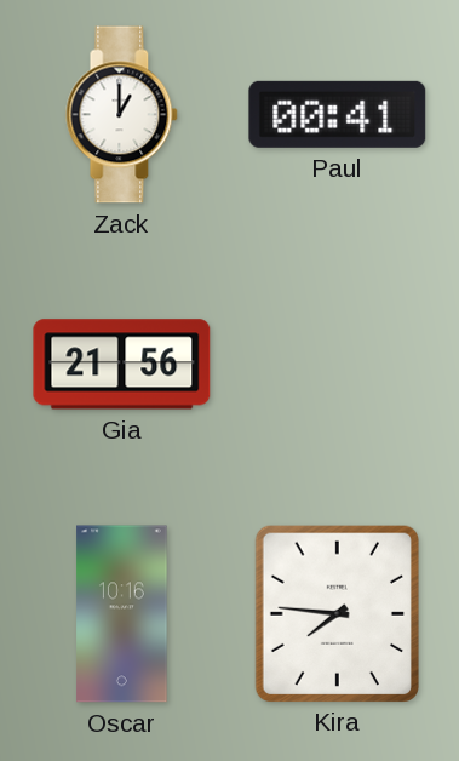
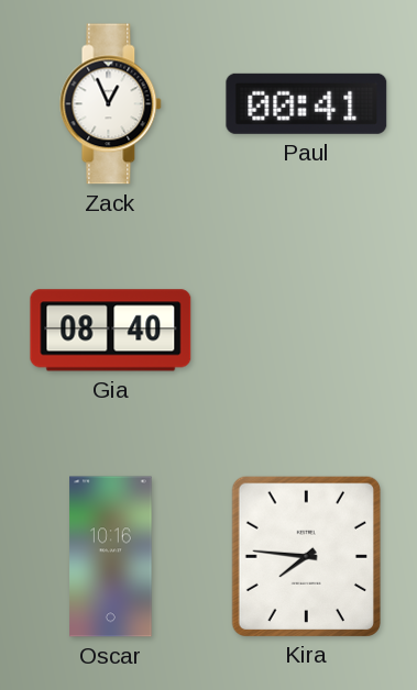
Zack: 1:00 -> 12:56 (111, 104)
Gia: 21:56 -> 08:40 (111, 331)
